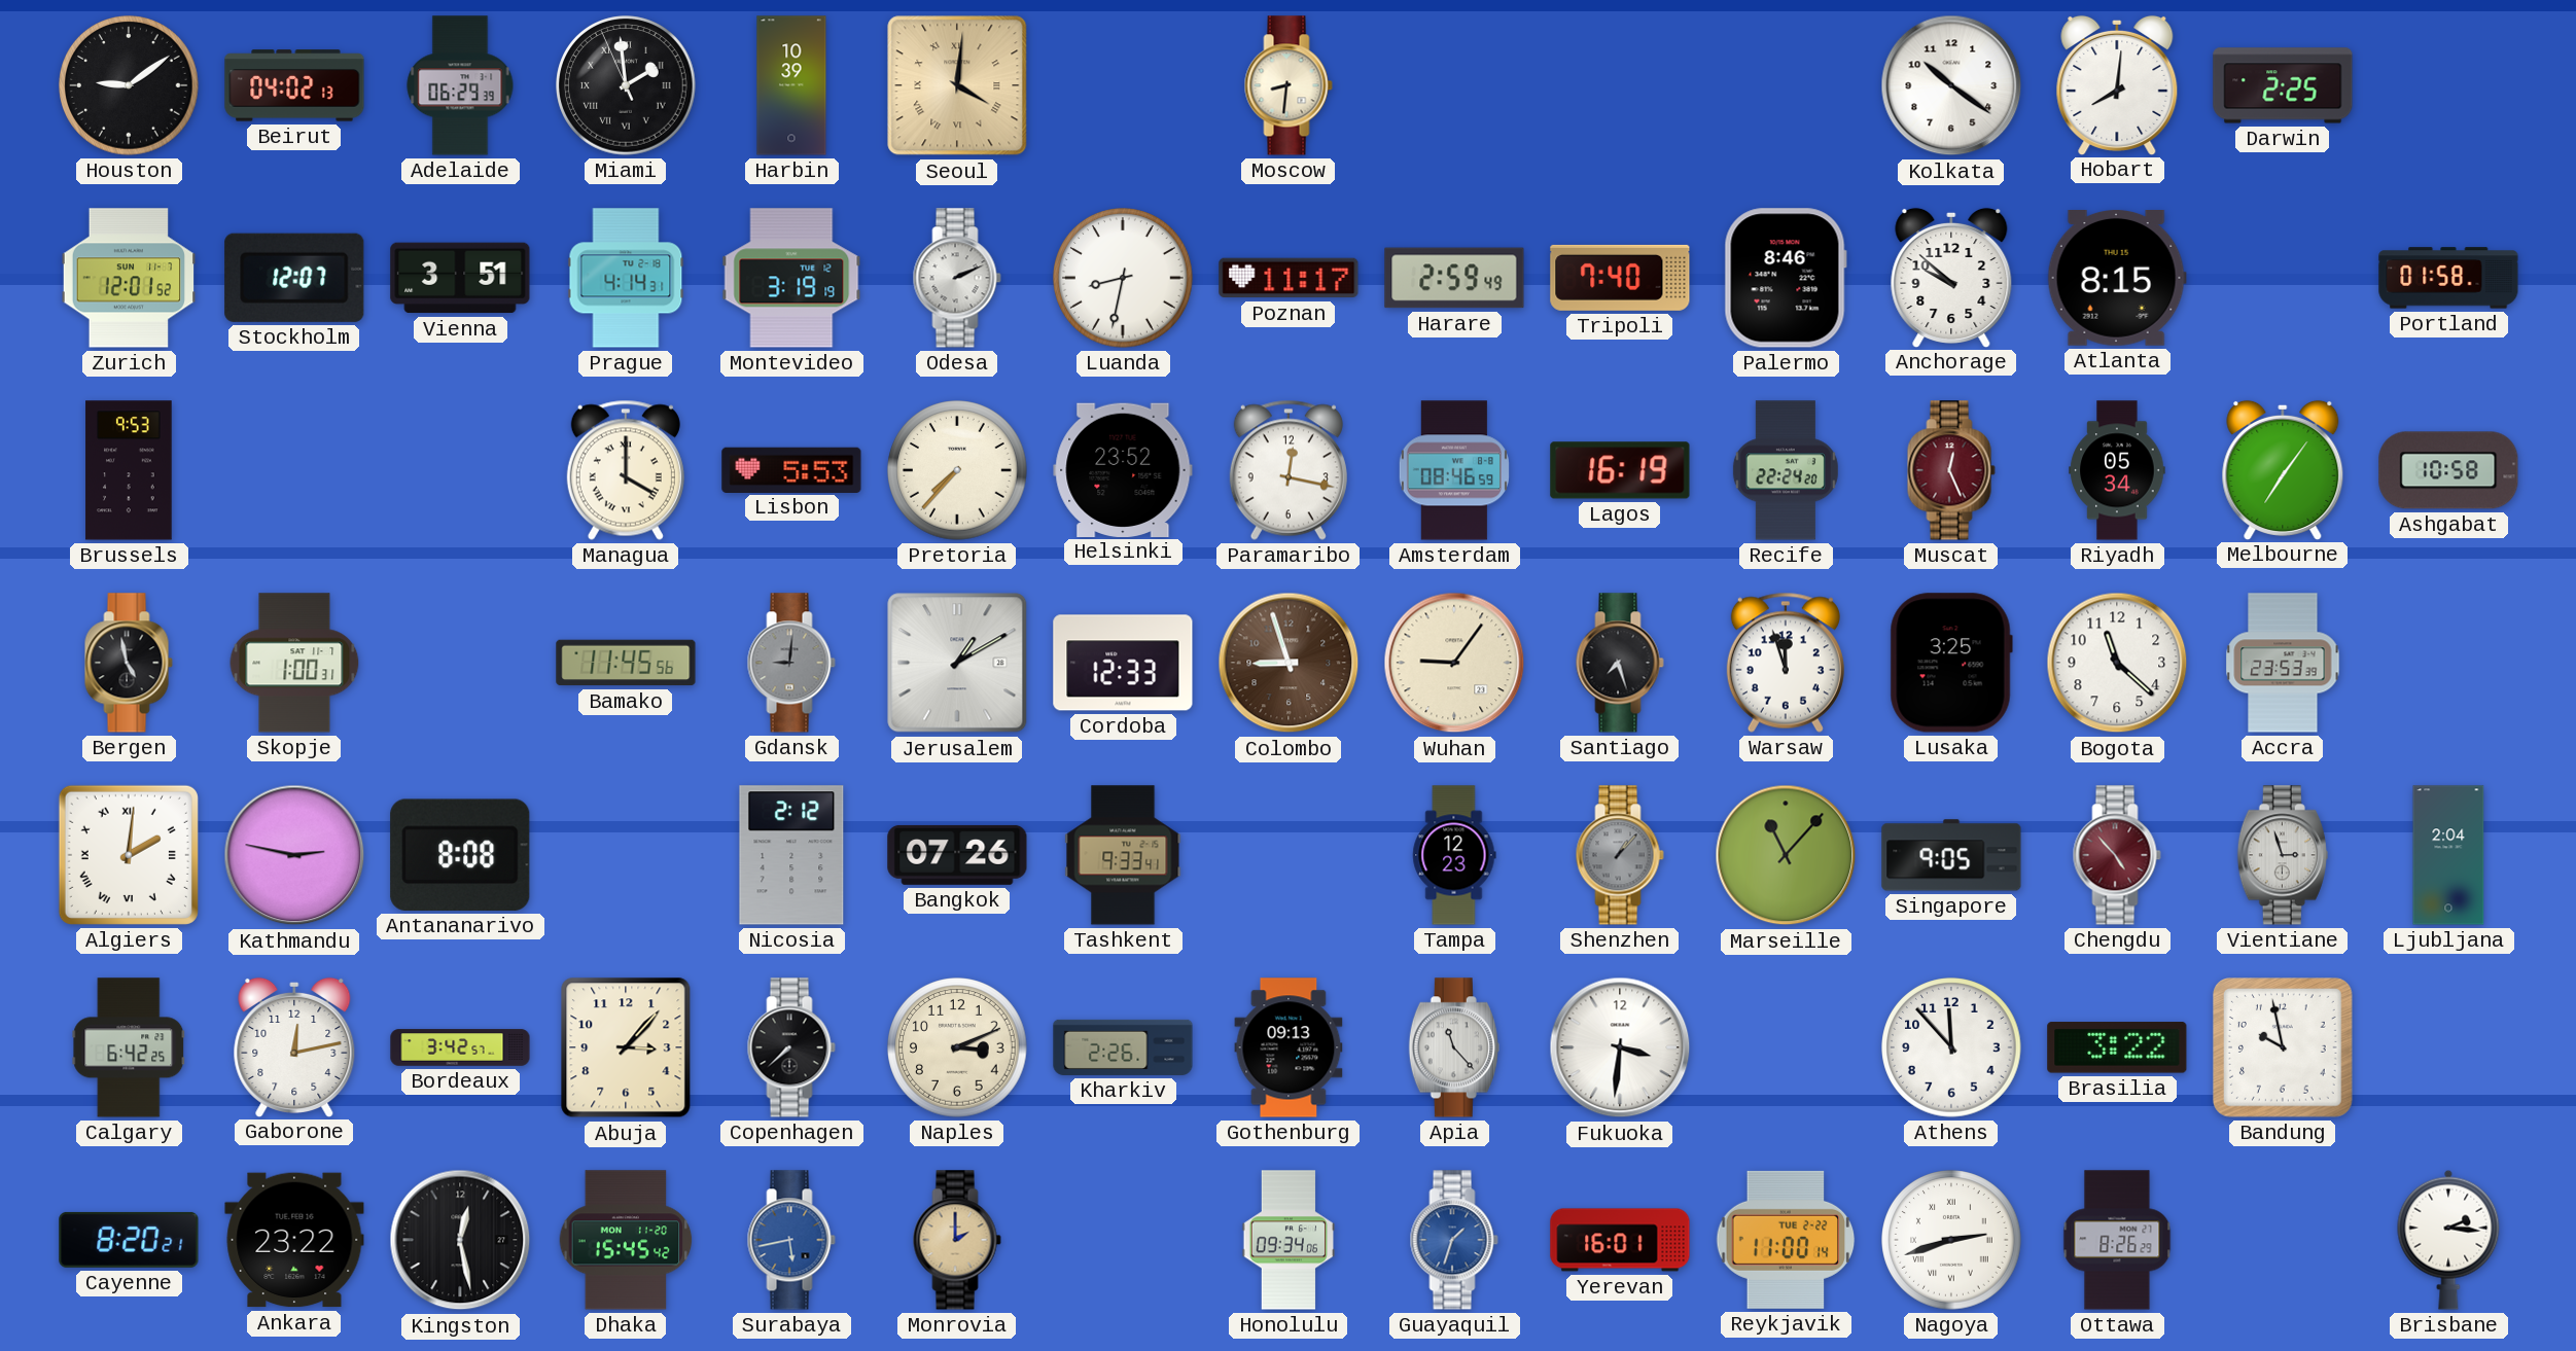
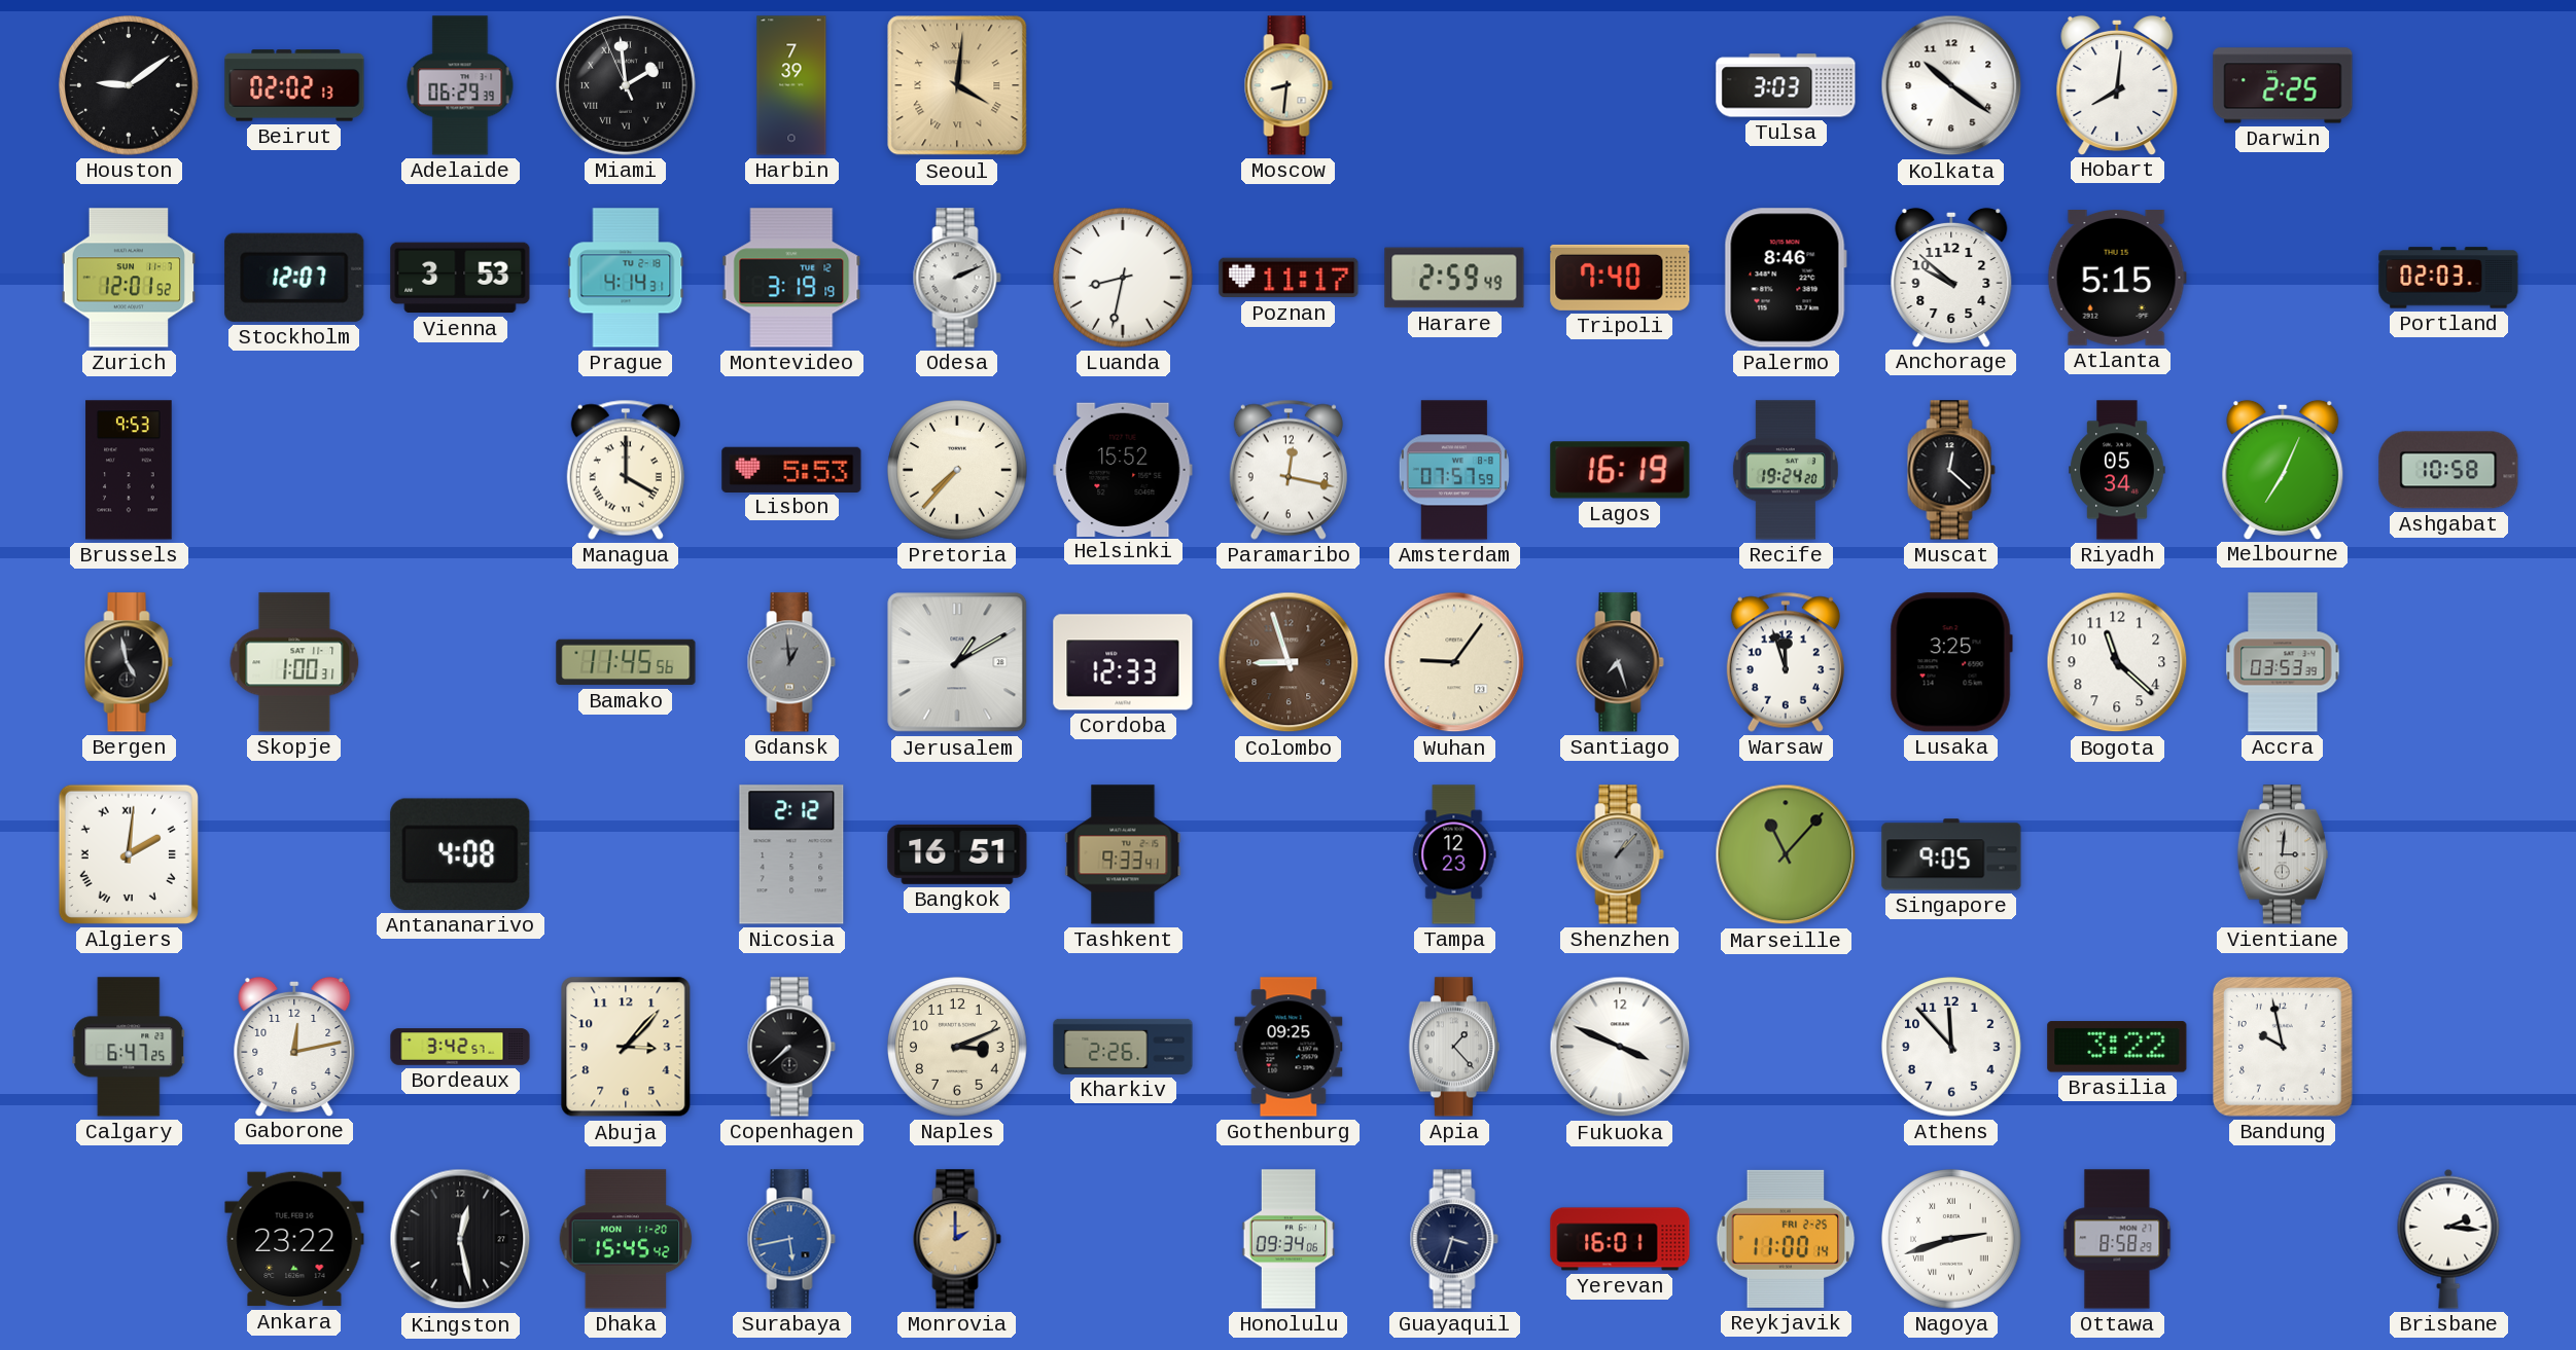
Beirut: 04:02 -> 02:02 (294, 85)
Harbin: 10:39 -> 7:39 (791, 85)
Tulsa: none -> 3:03 (1786, 85)
Vienna: 3:51 -> 3:53 (460, 278)
Atlanta: 8:15 -> 5:15 (2117, 279)
Portland: 01:58 -> 02:03 (2448, 278)
Helsinki: 23:52 -> 15:52 (1123, 469)
Amsterdam: 08:46 -> 07:57 (1454, 470)
Recife: 22:24 -> 19:24 (1786, 470)
Muscat: 12:26 -> 12:22 (1951, 470)
Muscat dial: burgundy -> black (1951, 470)
Melbourne: 7:06 -> 7:04 (2283, 469)
Gdansk: 9:01 -> 12:59 (791, 662)
Accra: 23:53 -> 03:53 (2283, 662)
Kathmandu: 2:47 -> none (294, 855)
Antananarivo: 8:08 -> 4:08 (460, 854)
Bangkok: 07:26 -> 16:51 (957, 854)
Chengdu: 4:53 -> none (2117, 855)
Vientiane: 2:57 -> 3:01 (2283, 854)
Ljubljana: 2:04 -> none (2448, 855)
Calgary: 6:42 -> 6:47 (129, 1047)
Gothenburg: 09:13 -> 09:25 (1289, 1047)
Apia: 11:23 -> 1:23 (1454, 1047)
Fukuoka: 3:31 -> 3:49 (1620, 1047)
Cayenne: 8:20 -> none (129, 1240)
Guayaquil: 1:33 -> 3:33 (1454, 1239)
Guayaquil dial: blue -> navy (1454, 1239)
Reykjavik date: TUE 2-22 -> FRI 2-25 (1786, 1239)
Ottawa: 8:26 -> 8:58 (2117, 1239)
